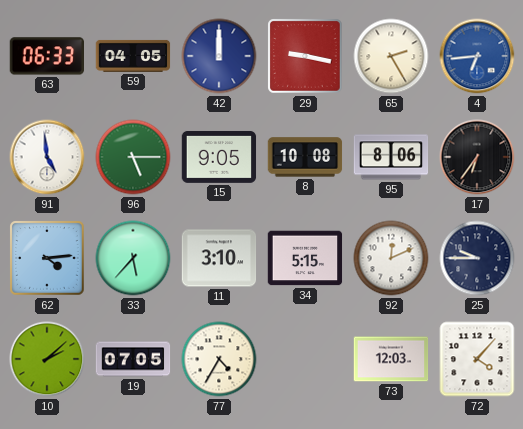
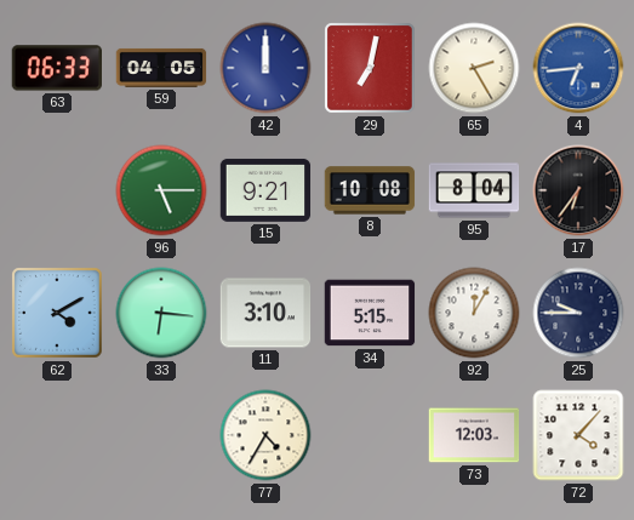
29: 9:17 -> 7:02 (370, 68)
91: 4:59 -> none (47, 157)
15: 9:05 -> 9:21 (265, 190)
95: 8:06 -> 8:04 (474, 190)
62: 4:14 -> 4:10 (57, 313)
33: 5:37 -> 6:16 (161, 313)
92: 12:11 -> 12:05 (474, 313)
10: 2:08 -> none (47, 359)
19: 07:05 -> none (133, 359)
